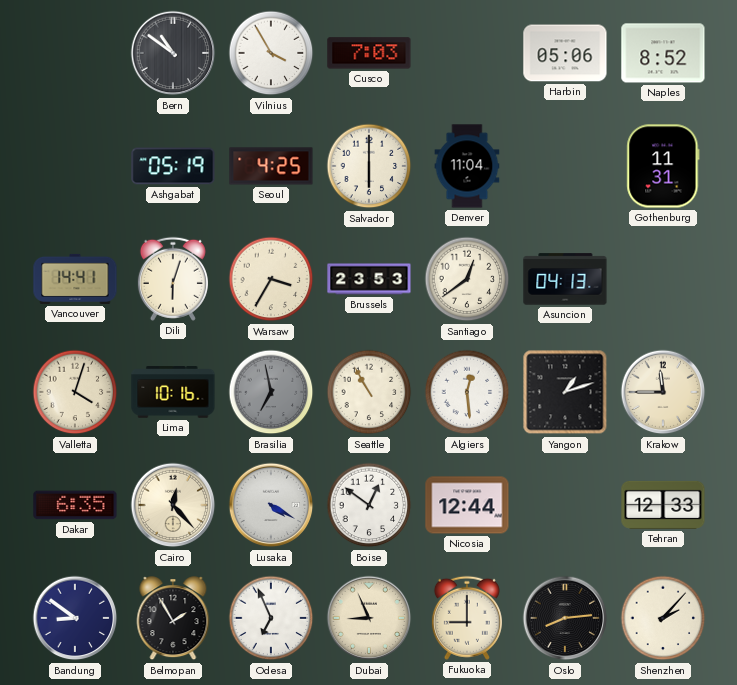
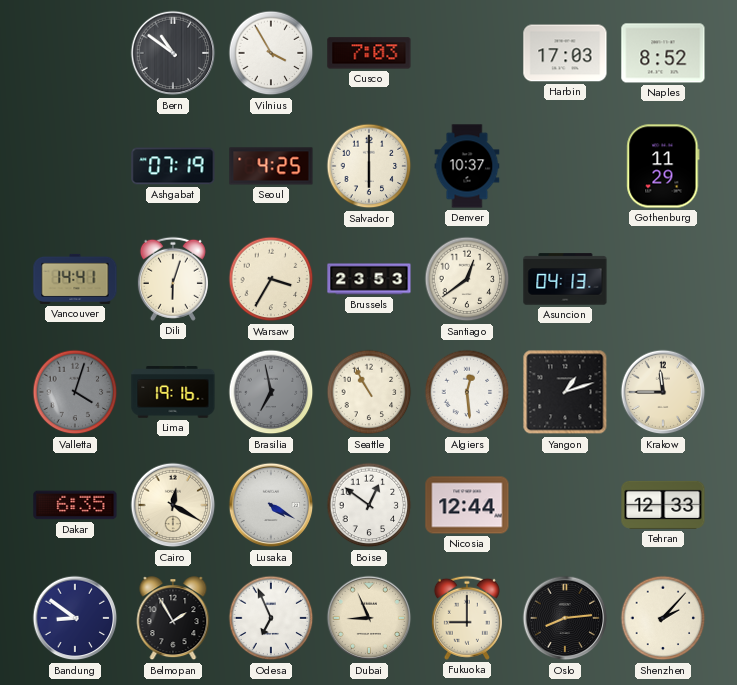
Harbin: 05:06 -> 17:03 (565, 53)
Ashgabat: 05:19 -> 07:19 (173, 166)
Denver: 11:04 -> 10:37 (467, 166)
Gothenburg: 11:31 -> 11:29 (663, 166)
Valletta dial: cream -> grey (75, 392)
Lima: 10:16 -> 19:16 (173, 392)
Cairo: 12:23 -> 12:20 (173, 505)
